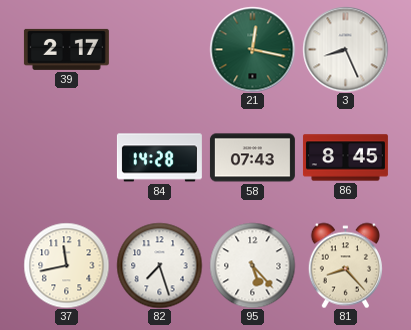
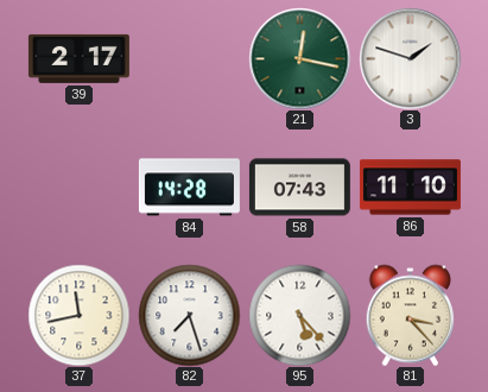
3: 8:26 -> 1:48 (410, 58)
86: 8:45 -> 11:10 (410, 188)
81: 8:23 -> 3:23 (410, 315)
